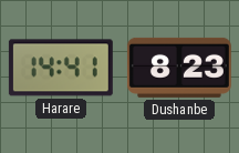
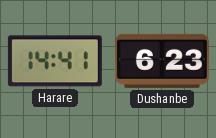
Dushanbe: 8:23 -> 6:23 (162, 61)
